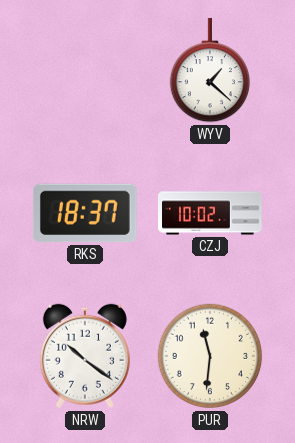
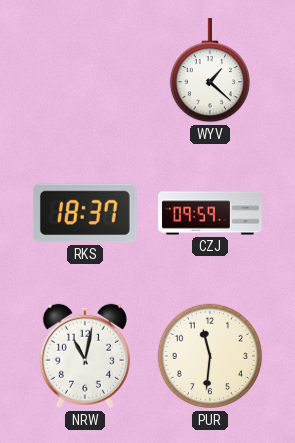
CZJ: 10:02 -> 09:59 (211, 213)
NRW: 10:21 -> 11:02 (85, 356)
